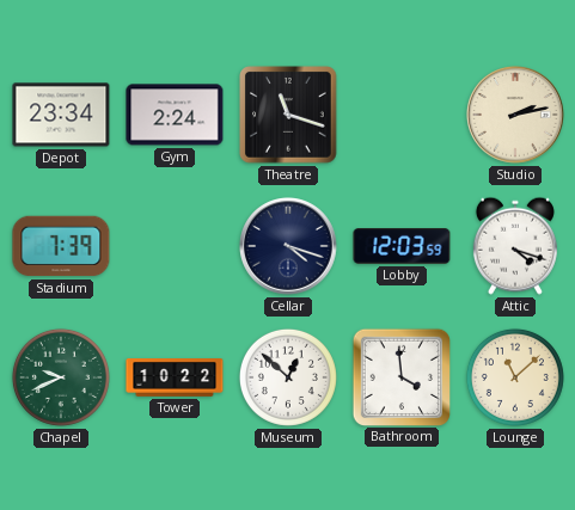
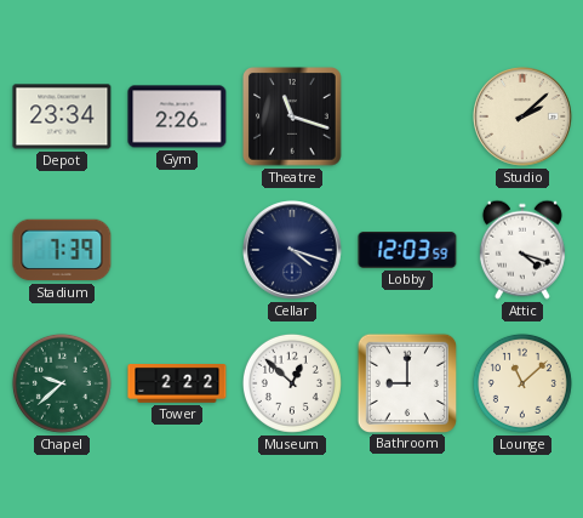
Gym: 2:24 -> 2:26 (177, 116)
Studio: 2:13 -> 2:08 (524, 118)
Chapel: 9:41 -> 9:38 (62, 383)
Tower: 10:22 -> 2:22 (177, 385)
Bathroom: 3:59 -> 9:00 (406, 382)
